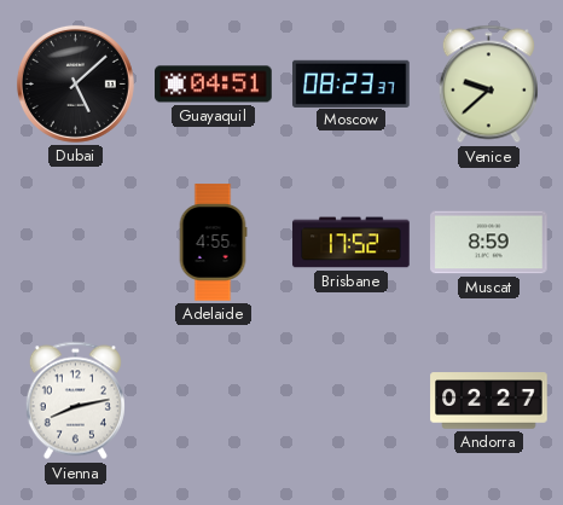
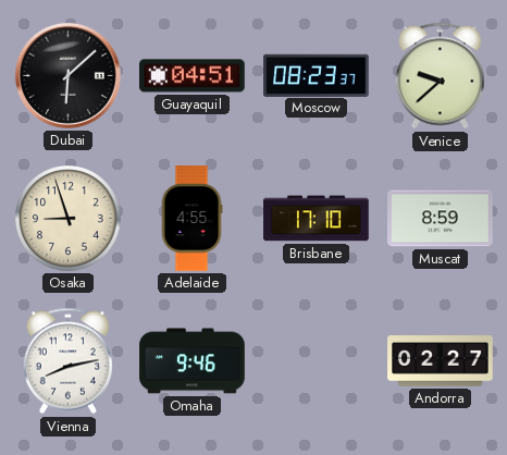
Dubai: 5:08 -> 6:08 (67, 75)
Osaka: none -> 8:57 (69, 219)
Brisbane: 17:52 -> 17:10 (317, 219)
Omaha: none -> 9:46 (193, 361)
